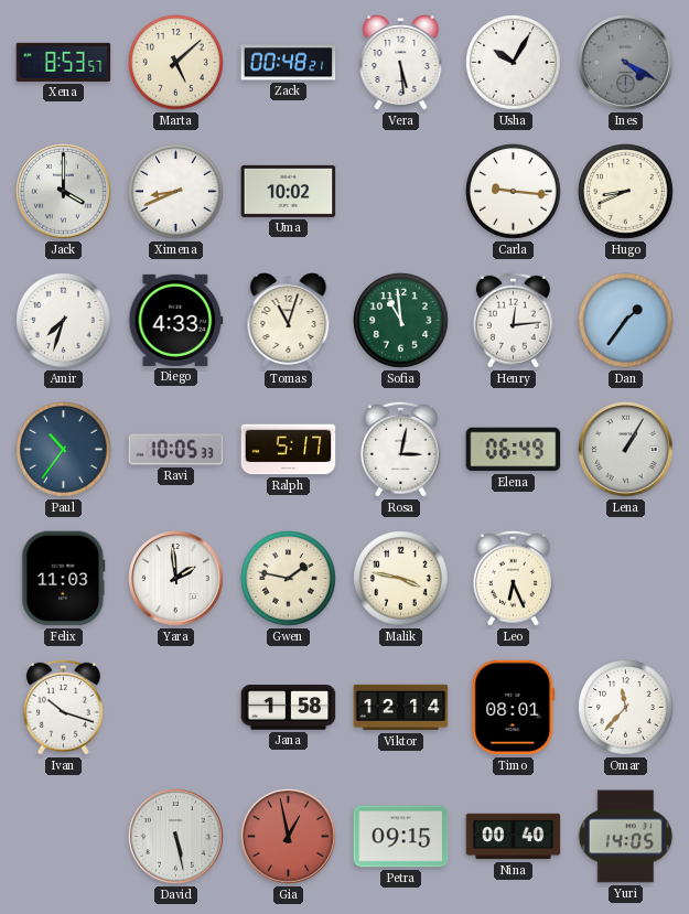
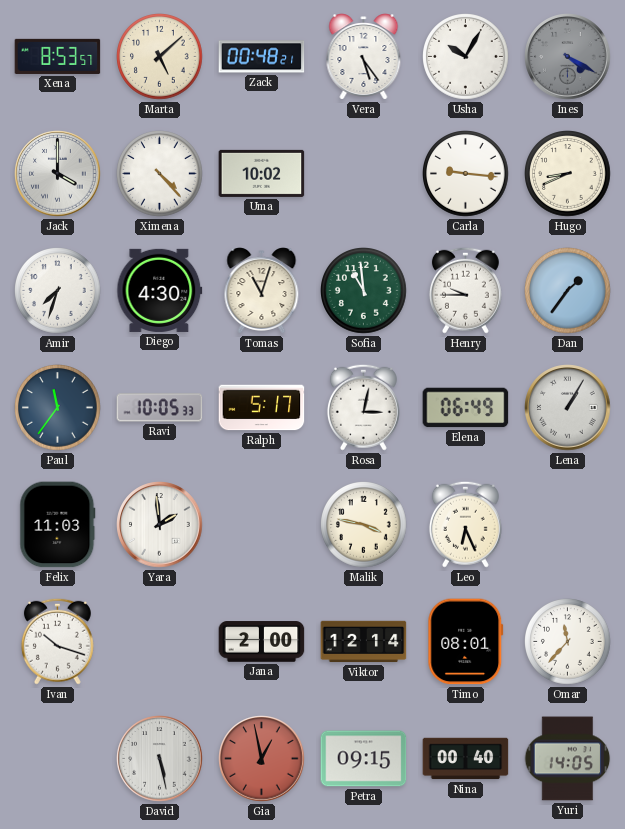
Vera: 5:29 -> 5:24 (364, 57)
Ximena: 8:41 -> 4:23 (160, 174)
Diego: 4:33 -> 4:30 (160, 290)
Henry: 12:14 -> 9:45 (465, 290)
Paul: 10:36 -> 11:36 (58, 408)
Gwen: 1:47 -> none (289, 579)
Jana: 1:58 -> 2:00 (262, 642)
